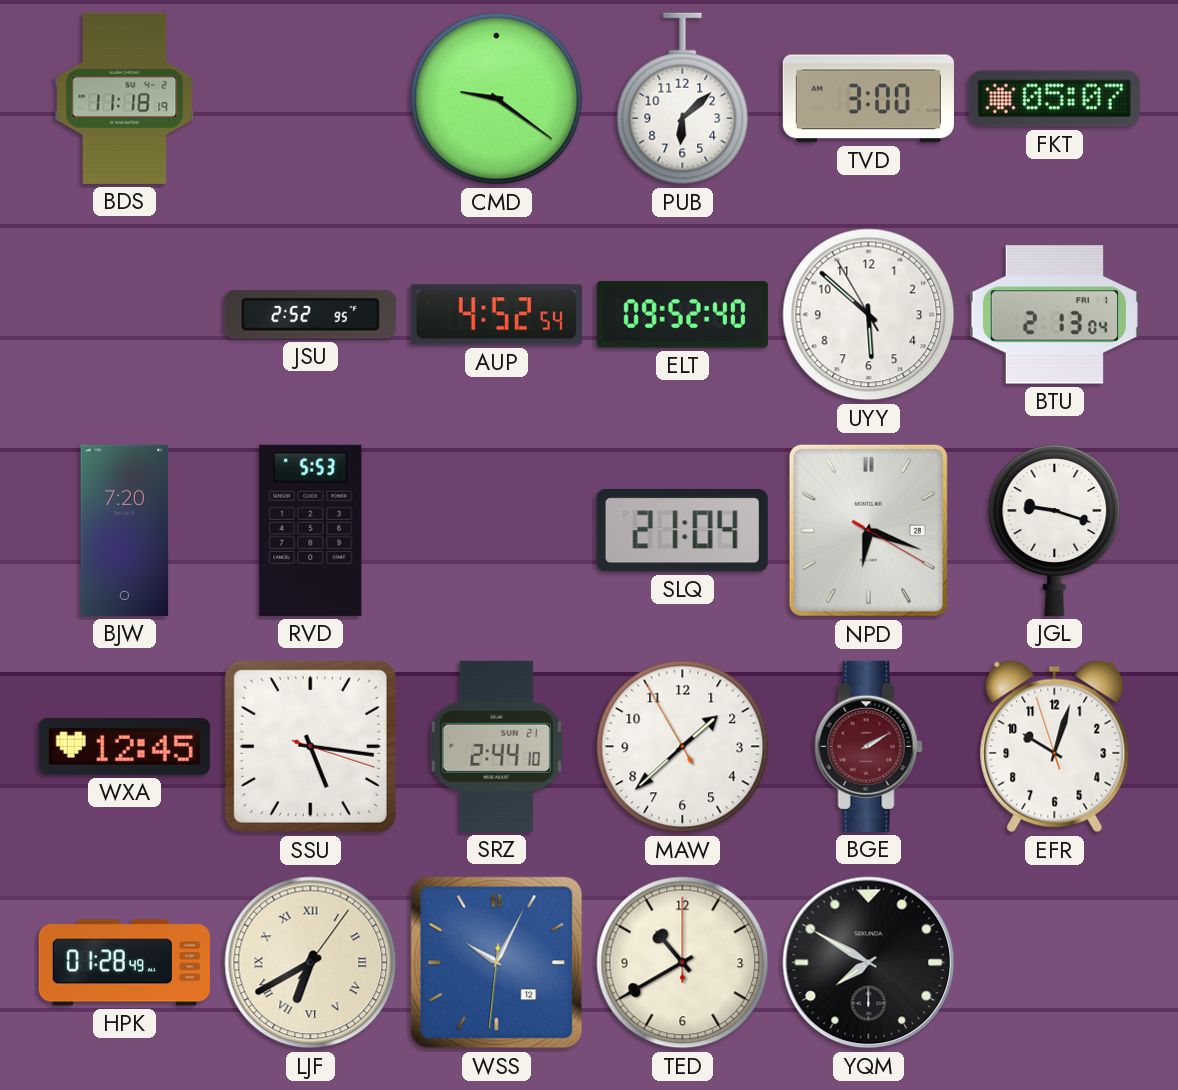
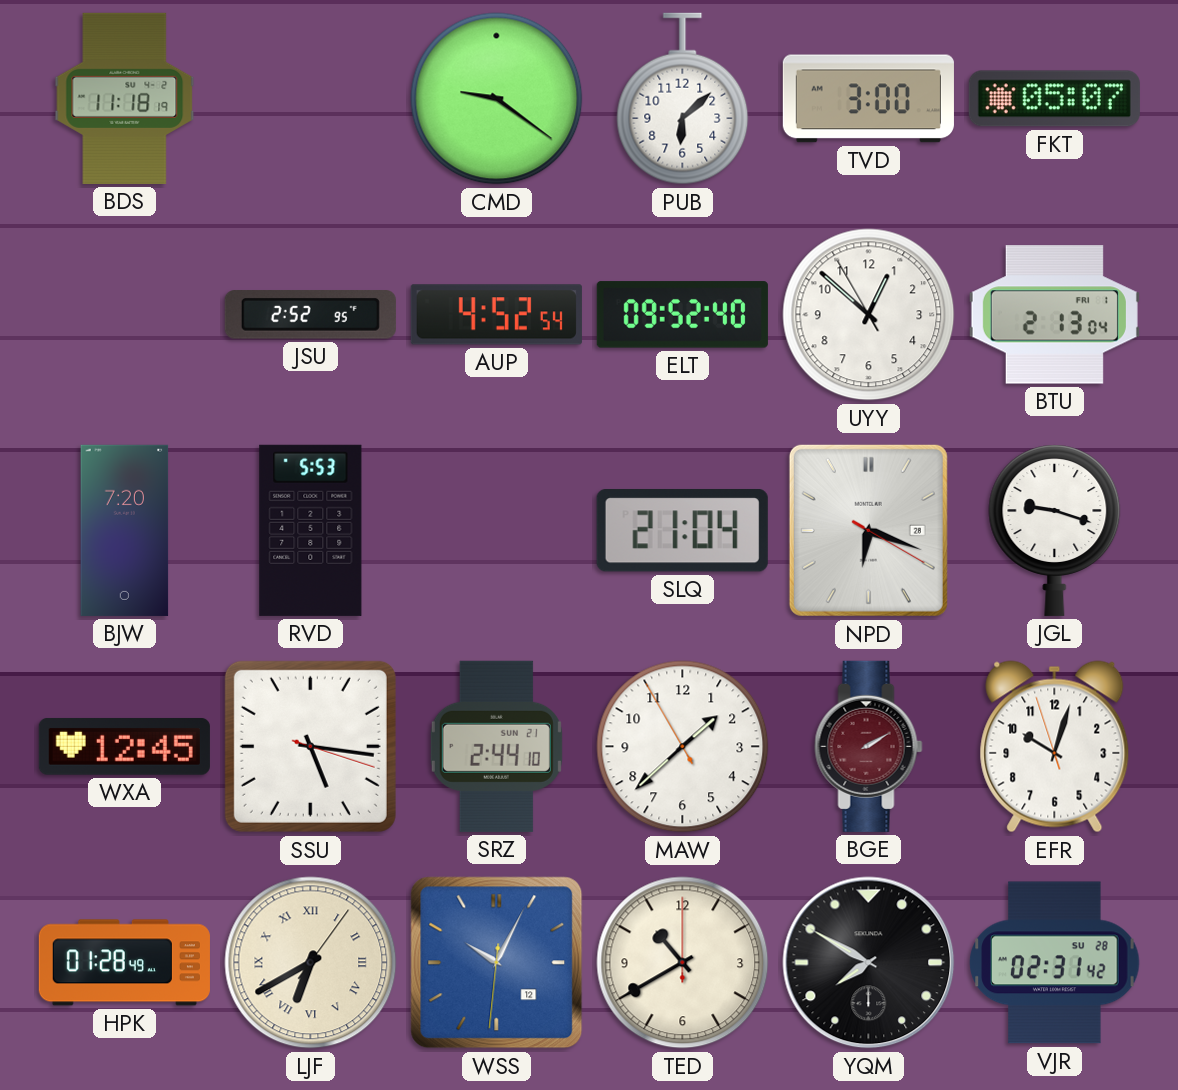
UYY: 5:51 -> 12:51 (869, 315)
VJR: none -> 02:31 (1055, 963)
